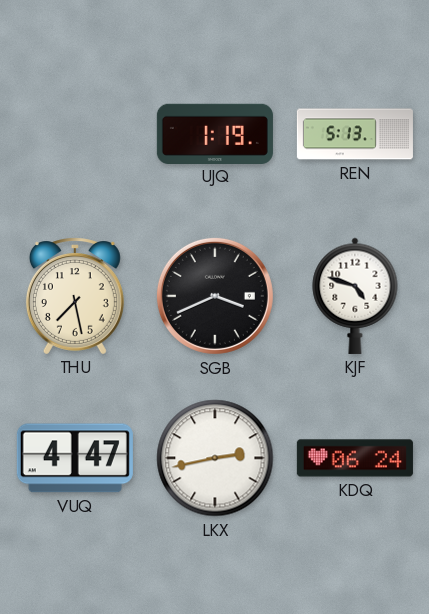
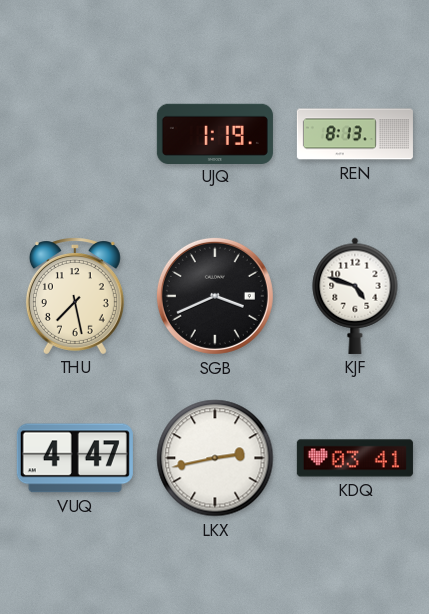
REN: 5:13 -> 8:13 (355, 134)
KDQ: 06:24 -> 03:41 (355, 458)
